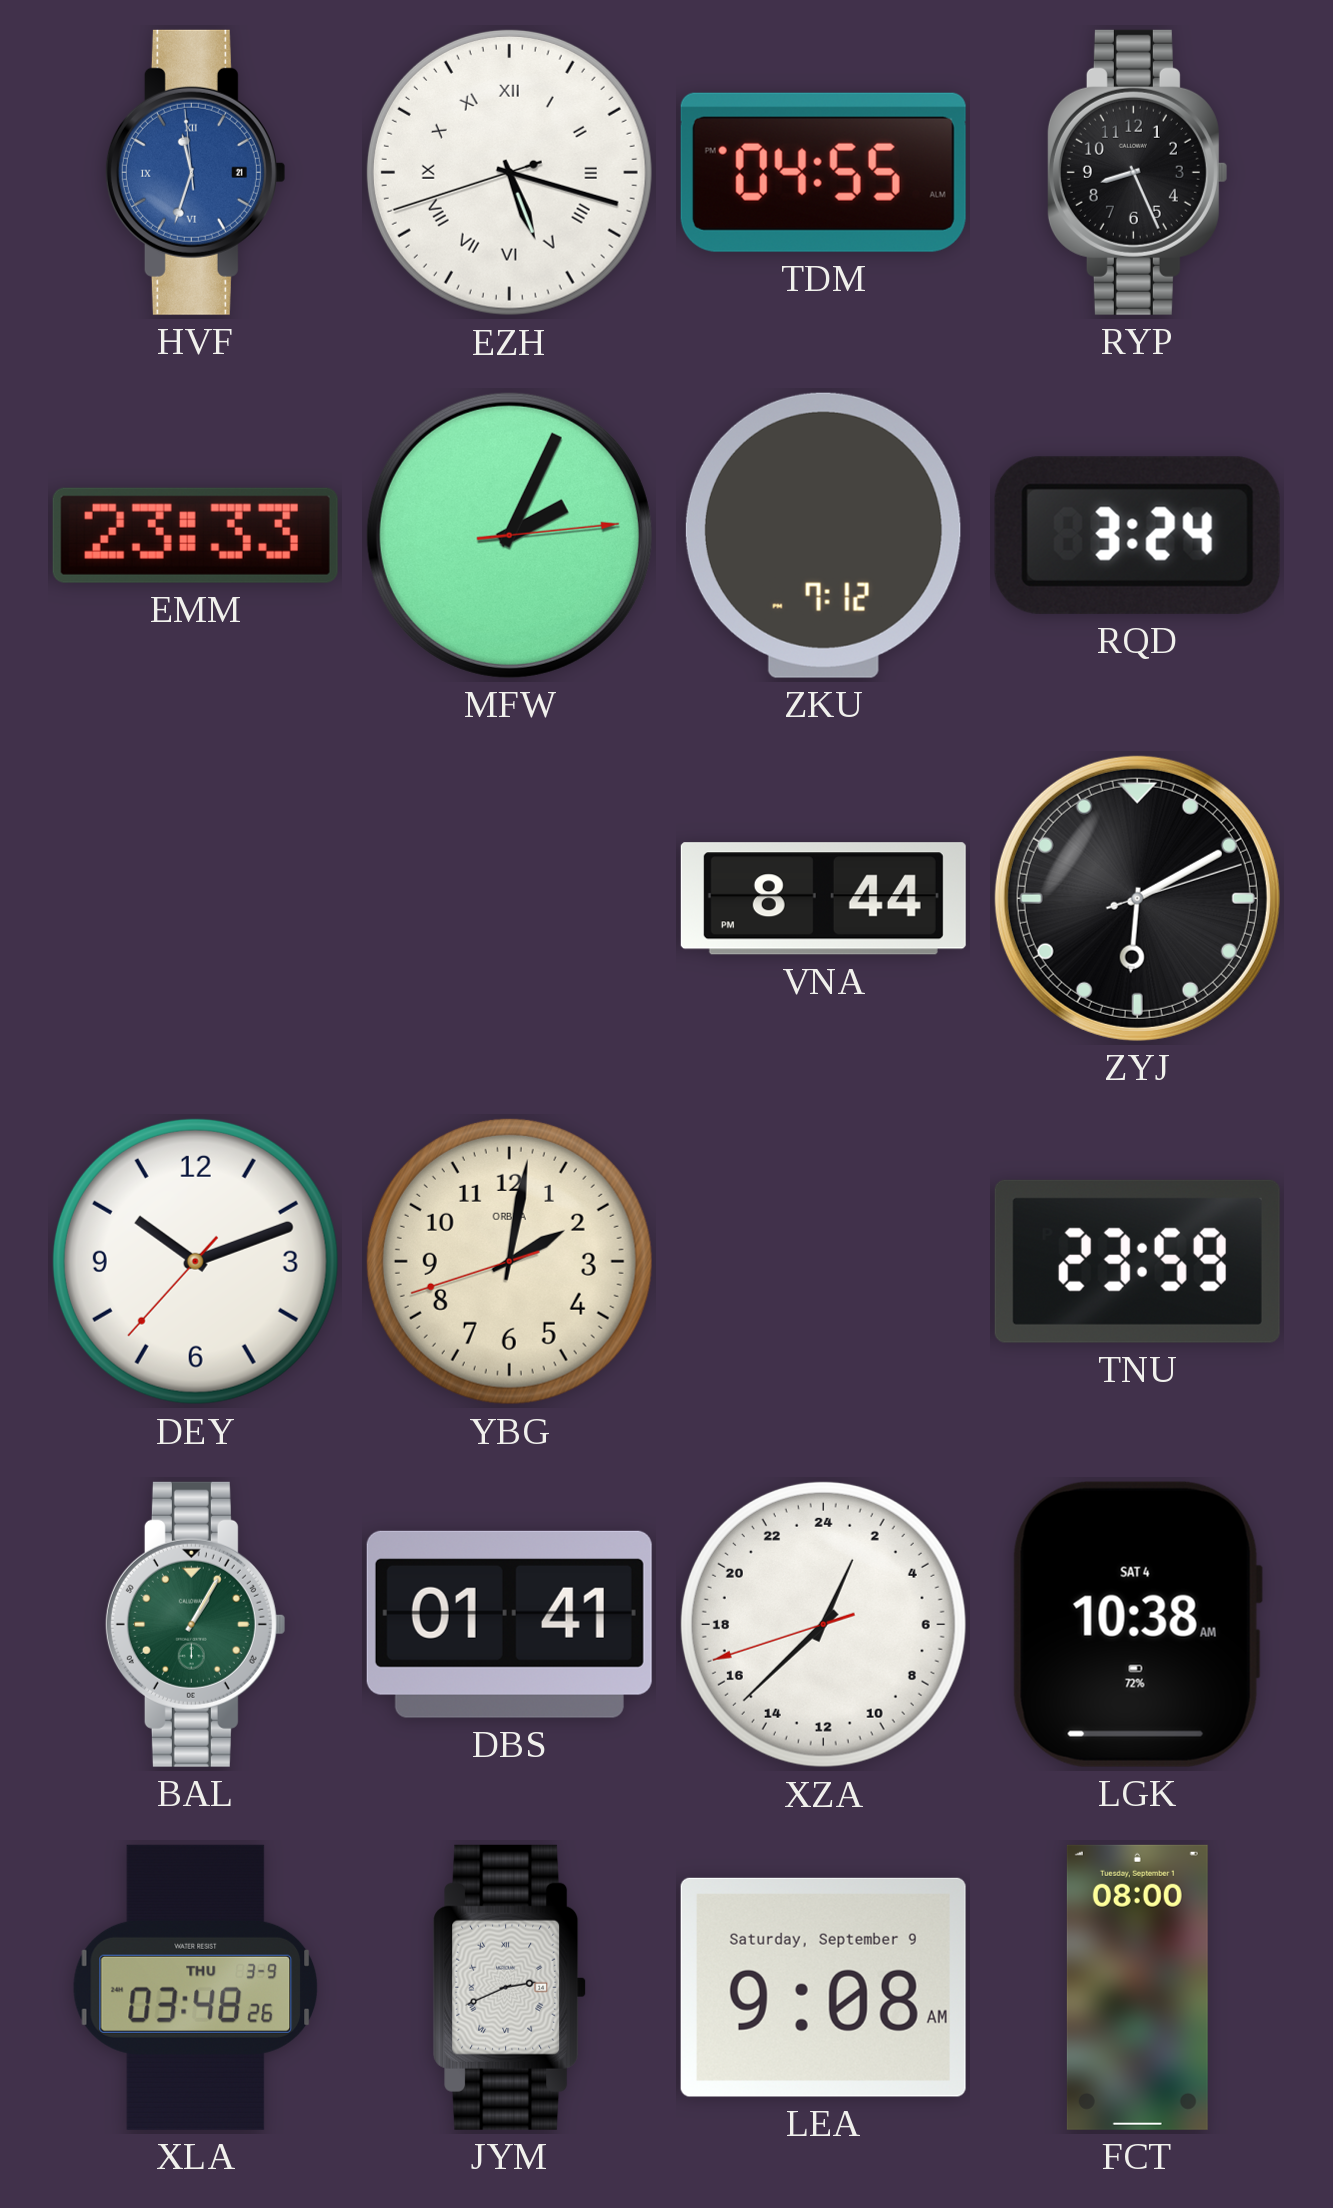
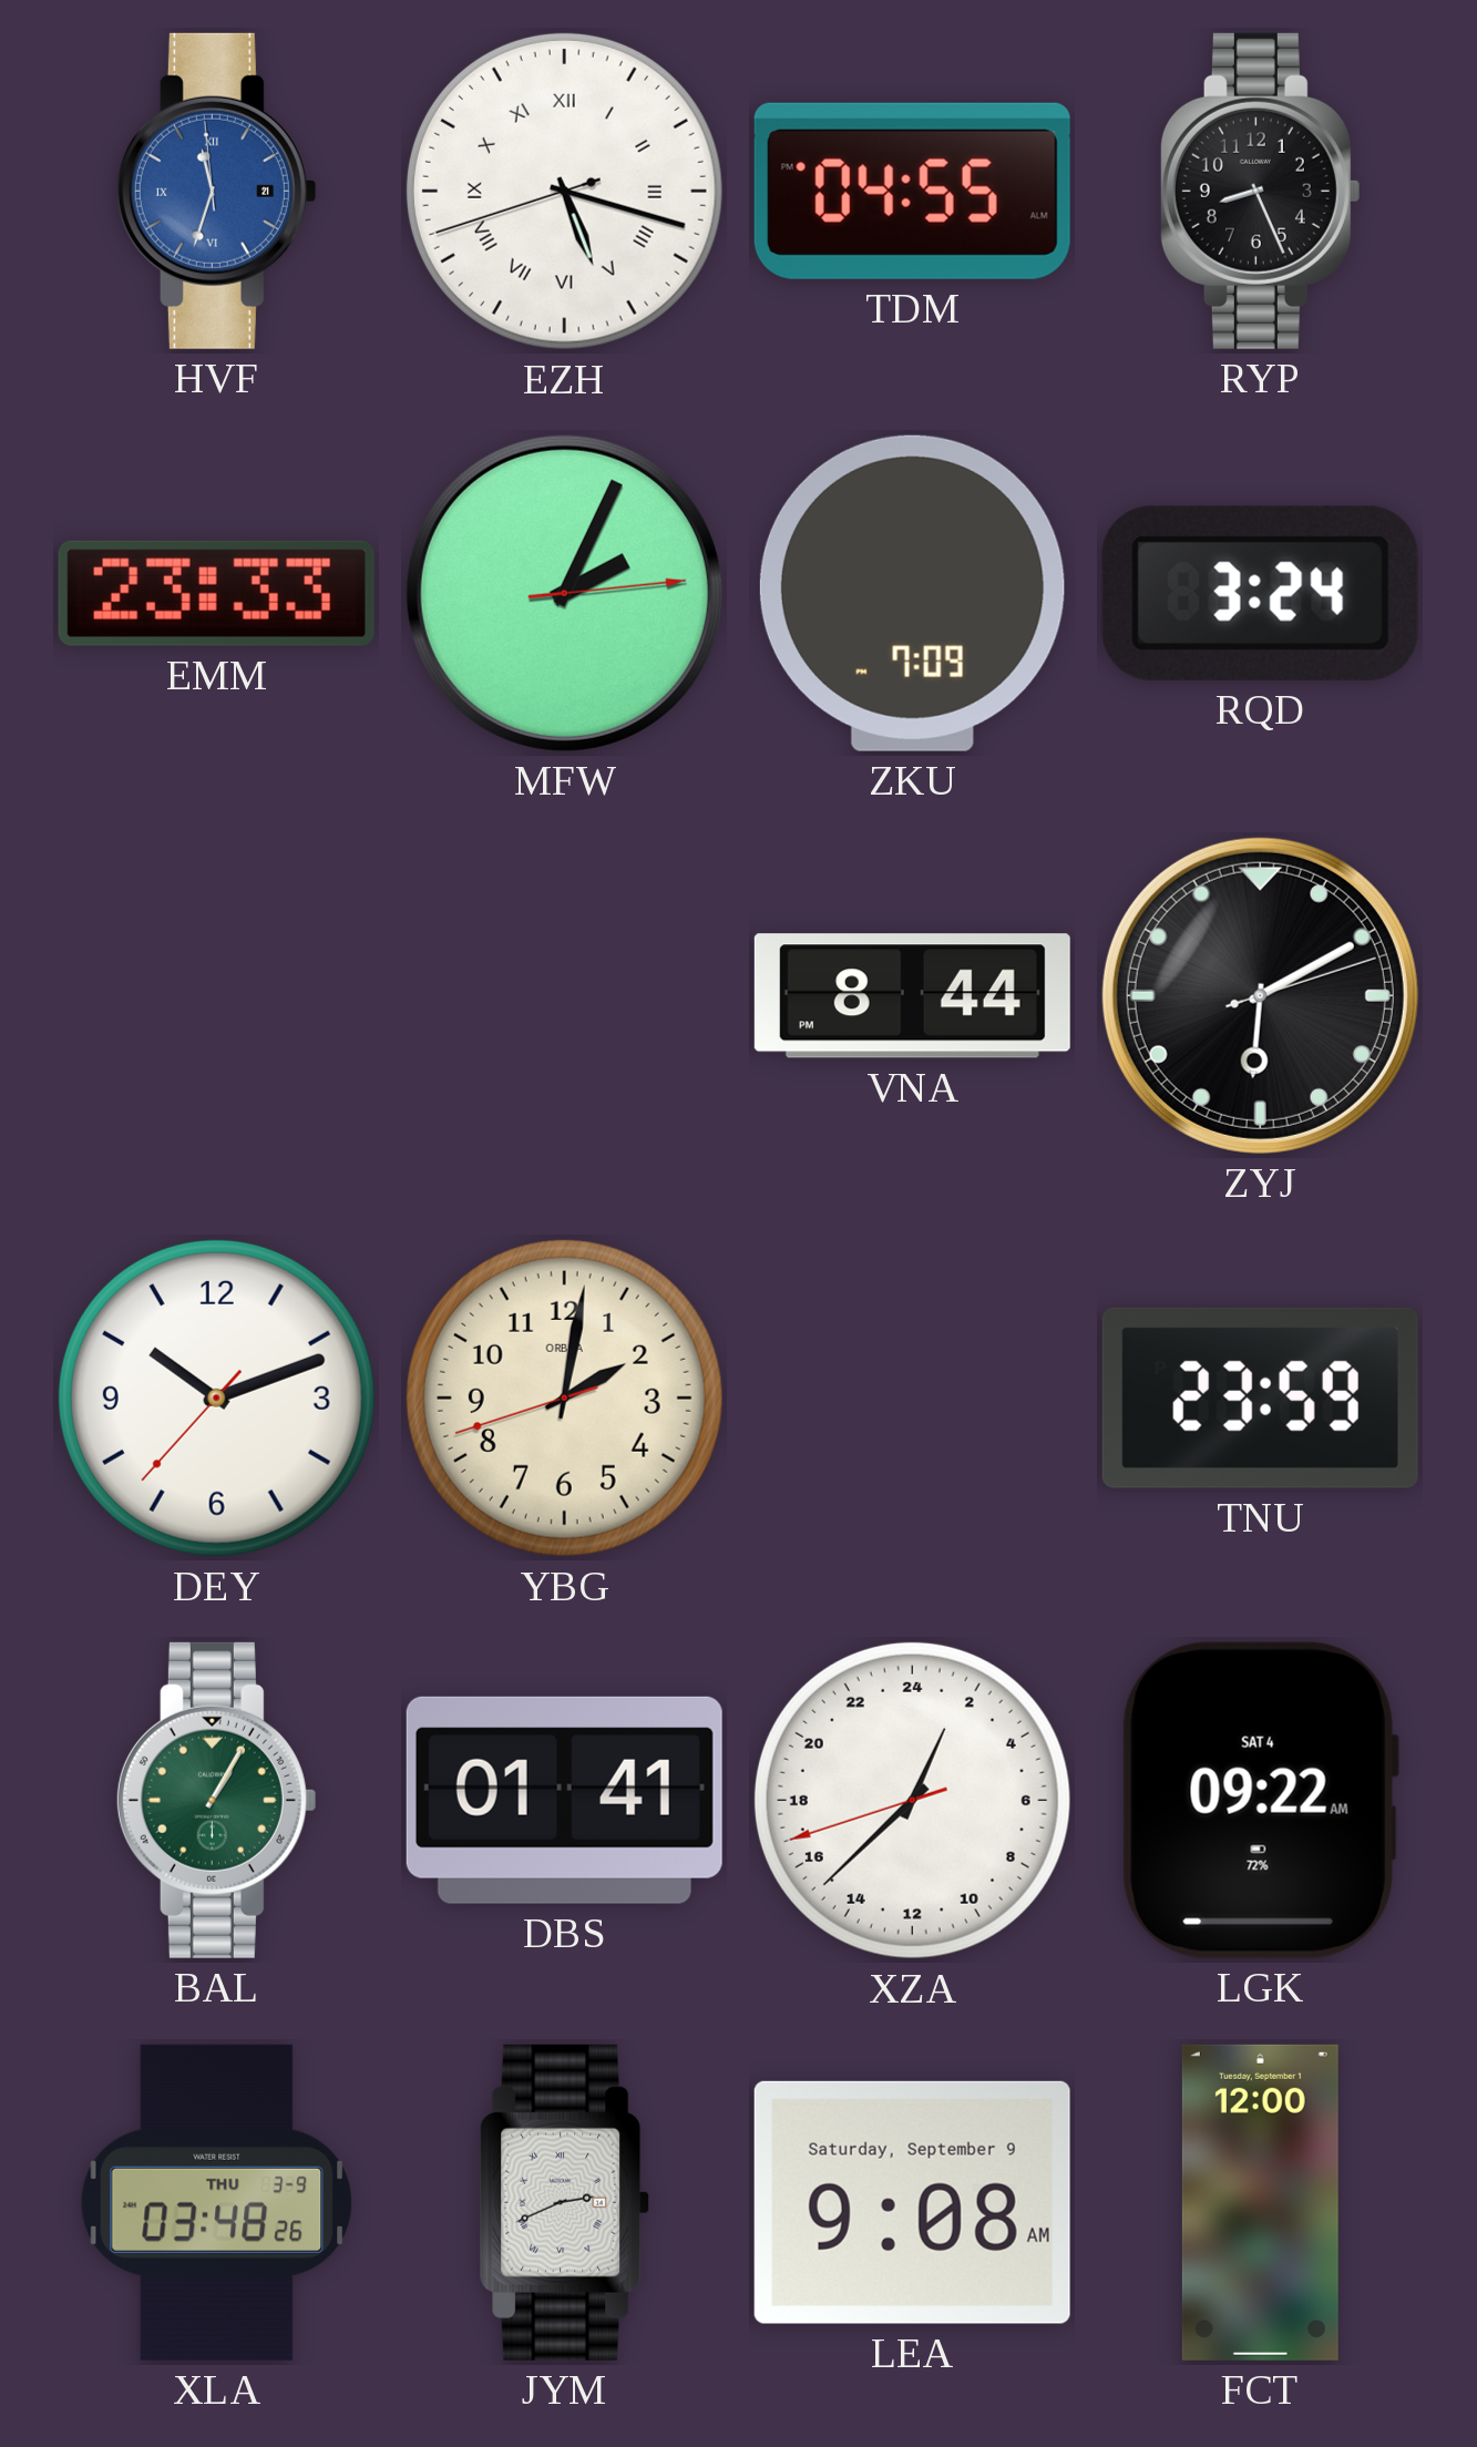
ZKU: 7:12 -> 7:09 (912, 593)
LGK: 10:38 -> 09:22 (1260, 1800)
FCT: 08:00 -> 12:00 (1260, 2202)
